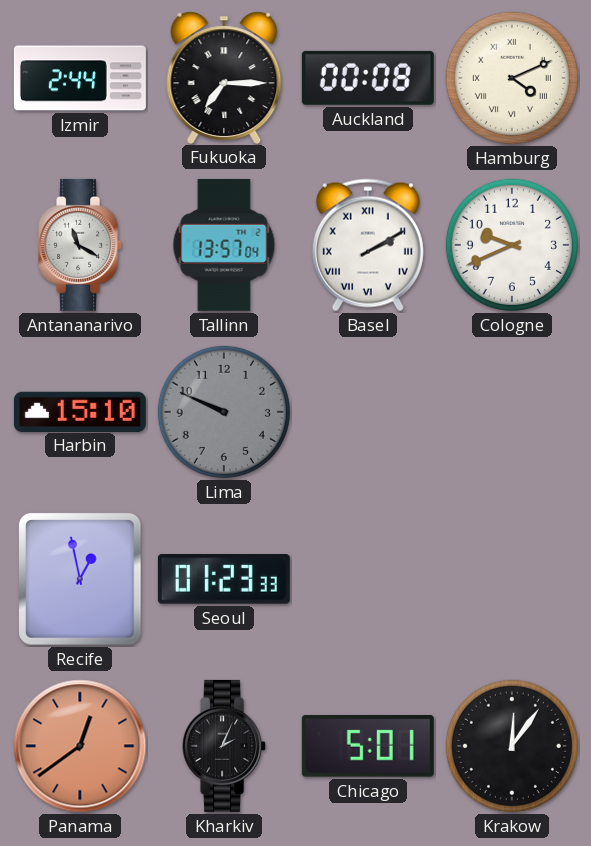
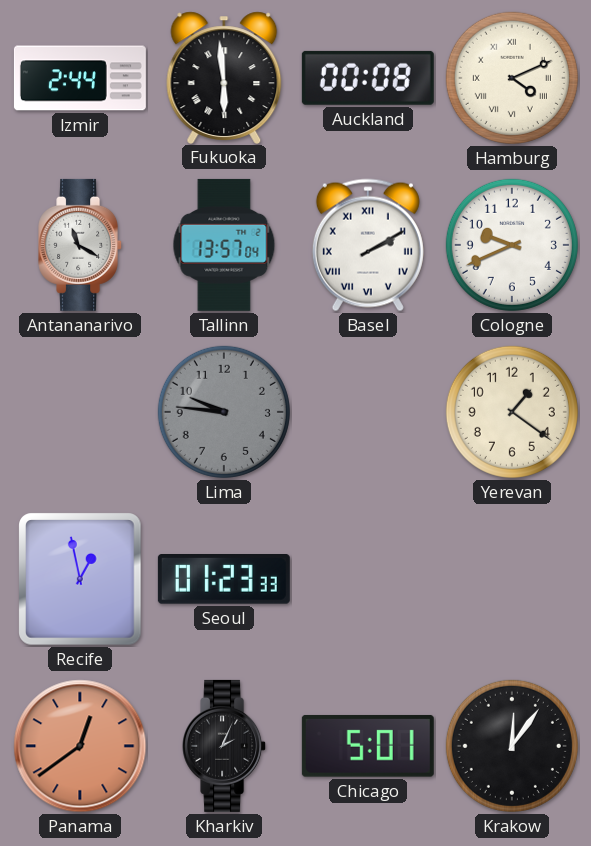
Fukuoka: 7:15 -> 5:59 (224, 77)
Harbin: 15:10 -> none (80, 411)
Lima: 9:49 -> 9:46 (224, 412)
Yerevan: none -> 1:21 (512, 412)
